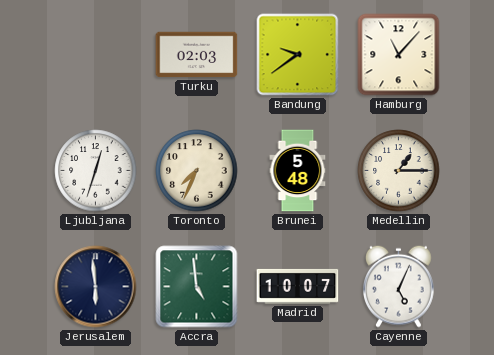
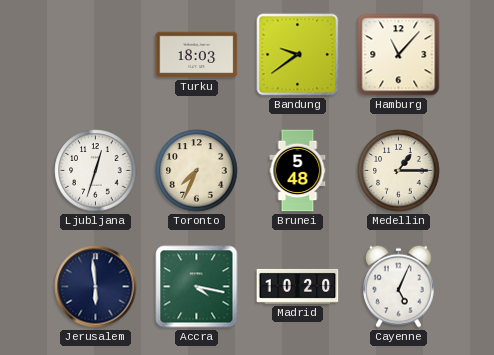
Turku: 02:03 -> 18:03 (197, 55)
Accra: 4:59 -> 4:17 (197, 287)
Madrid: 10:07 -> 10:20 (298, 286)
